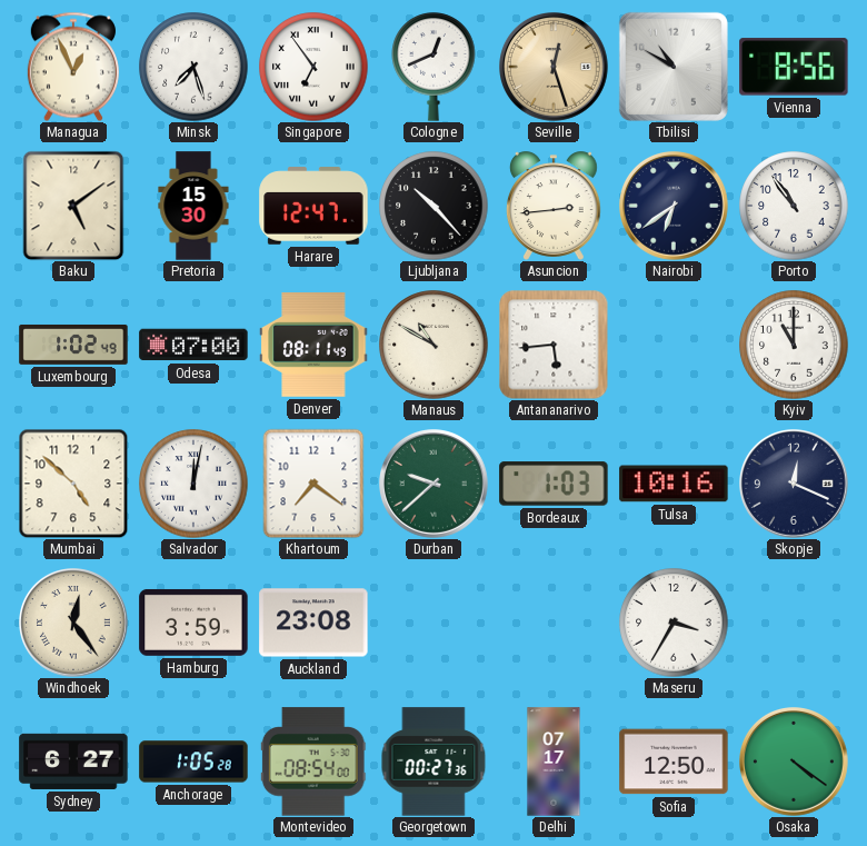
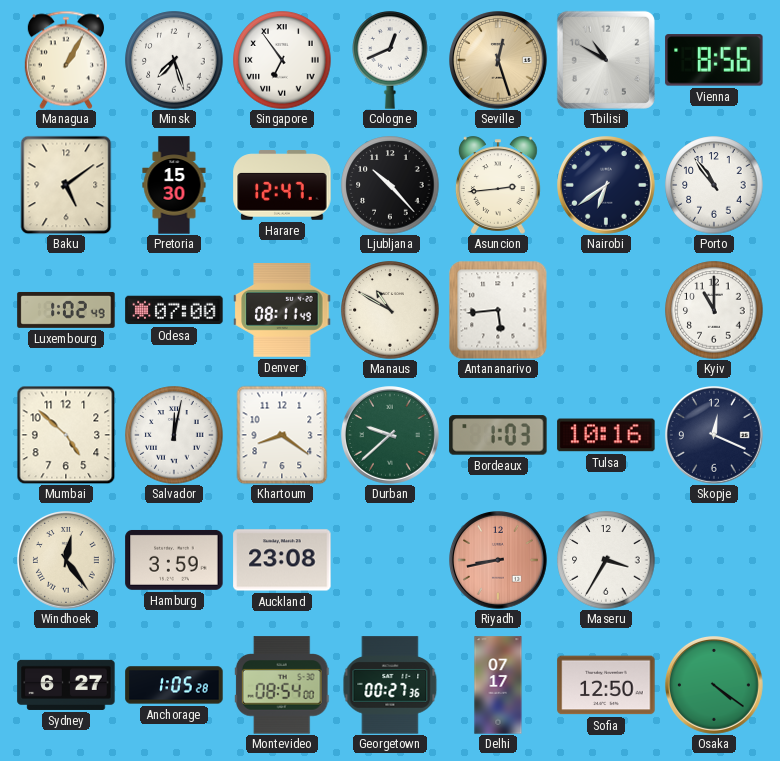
Managua: 12:56 -> 1:05 (66, 60)
Khartoum: 7:21 -> 8:21 (282, 435)
Riyadh: none -> 8:43 (499, 561)
